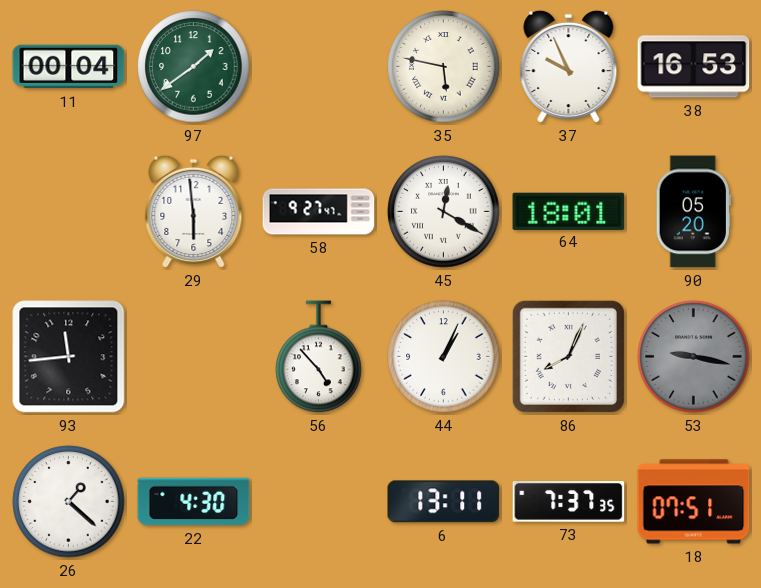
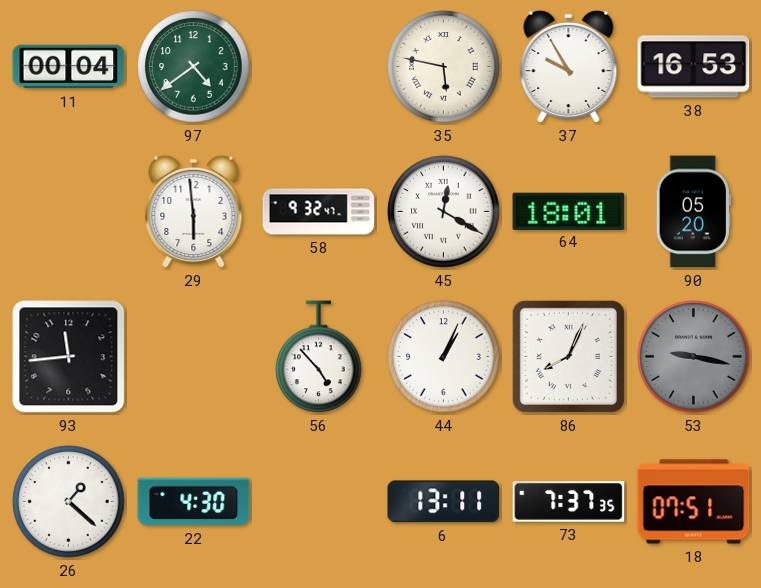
97: 1:39 -> 4:39 (194, 67)
37: 9:56 -> 9:55 (569, 66)
58: 9:27 -> 9:32 (319, 212)
